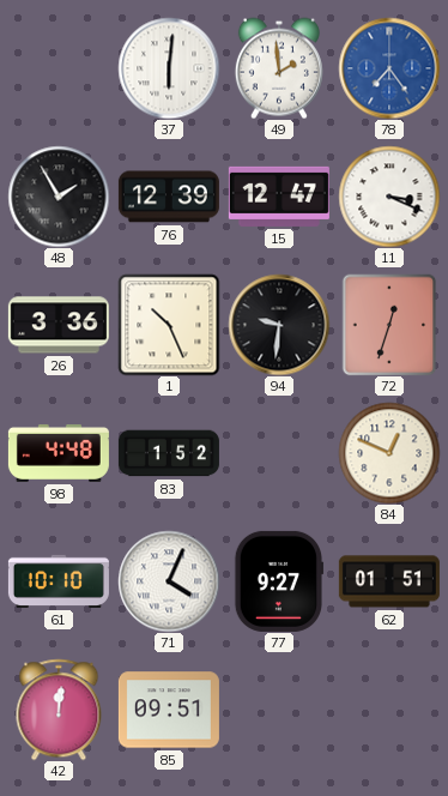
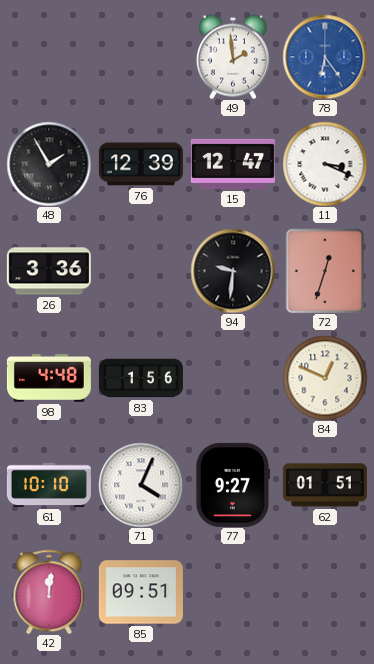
37: 6:01 -> none (169, 68)
78: 7:24 -> 6:24 (325, 57)
1: 10:26 -> none (169, 325)
83: 1:52 -> 1:56 (141, 378)
